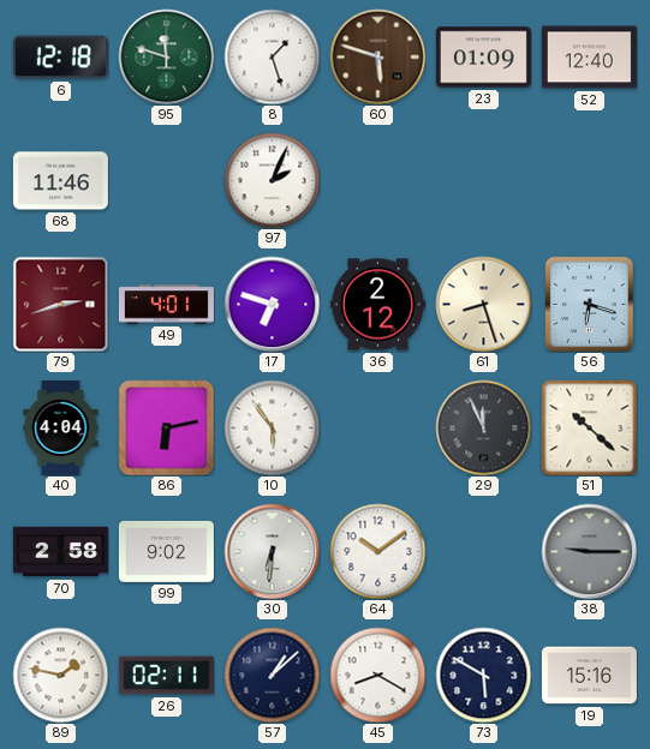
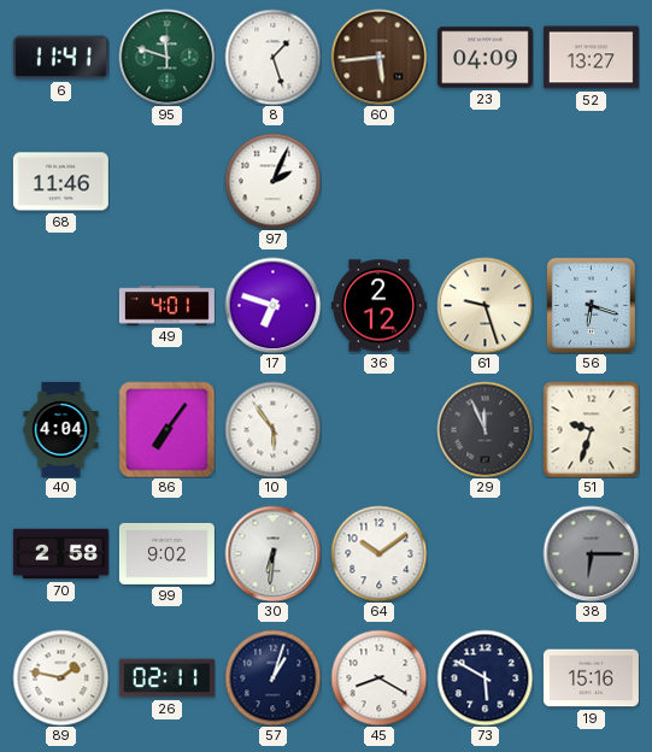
6: 12:18 -> 11:41 (60, 58)
60: 5:48 -> 5:44 (378, 57)
23: 01:09 -> 04:09 (484, 58)
52: 12:40 -> 13:27 (591, 58)
79: 2:42 -> none (60, 304)
61: 8:27 -> 9:27 (484, 305)
86: 6:13 -> 7:06 (166, 429)
51: 10:22 -> 9:33 (591, 429)
38: 9:15 -> 6:15 (591, 553)
57: 1:08 -> 1:03 (272, 677)
